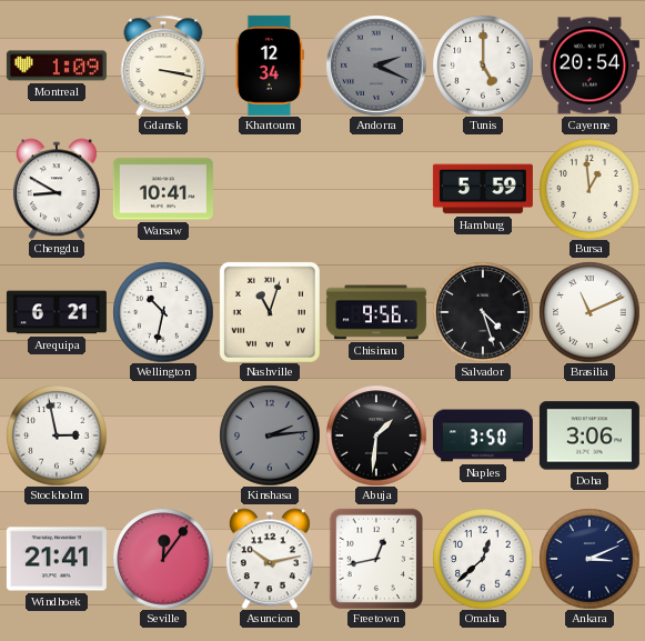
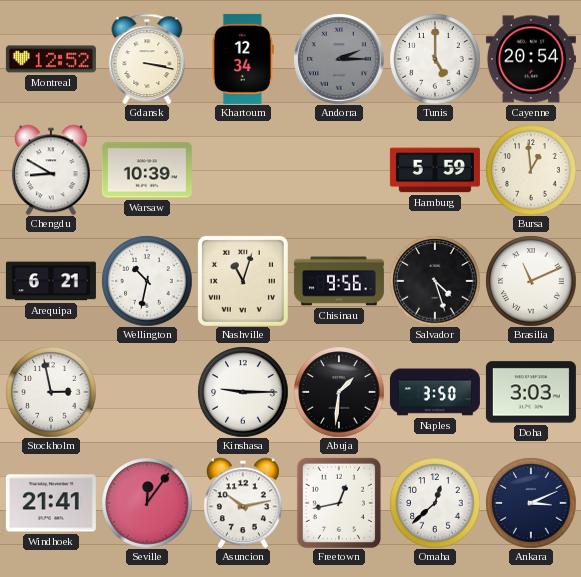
Montreal: 1:09 -> 12:52 (51, 59)
Andorra: 2:19 -> 2:15 (339, 59)
Warsaw: 10:41 -> 10:39 (147, 170)
Kinshasa: 2:14 -> 9:15 (243, 392)
Kinshasa dial: grey -> white (243, 392)
Doha: 3:06 -> 3:03 (531, 392)
